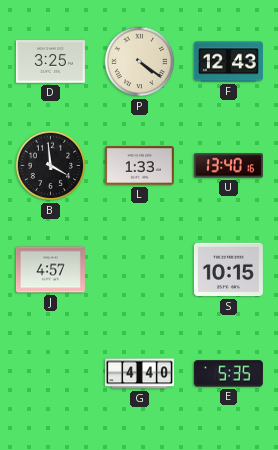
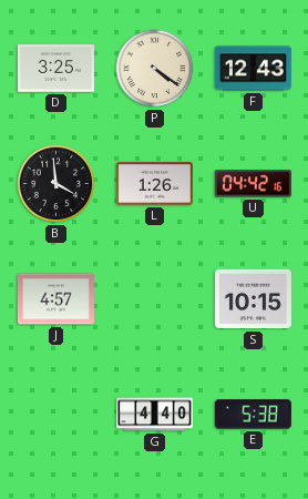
L: 1:33 -> 1:26 (154, 184)
U: 13:40 -> 04:42 (253, 184)
E: 5:35 -> 5:38 (253, 415)
